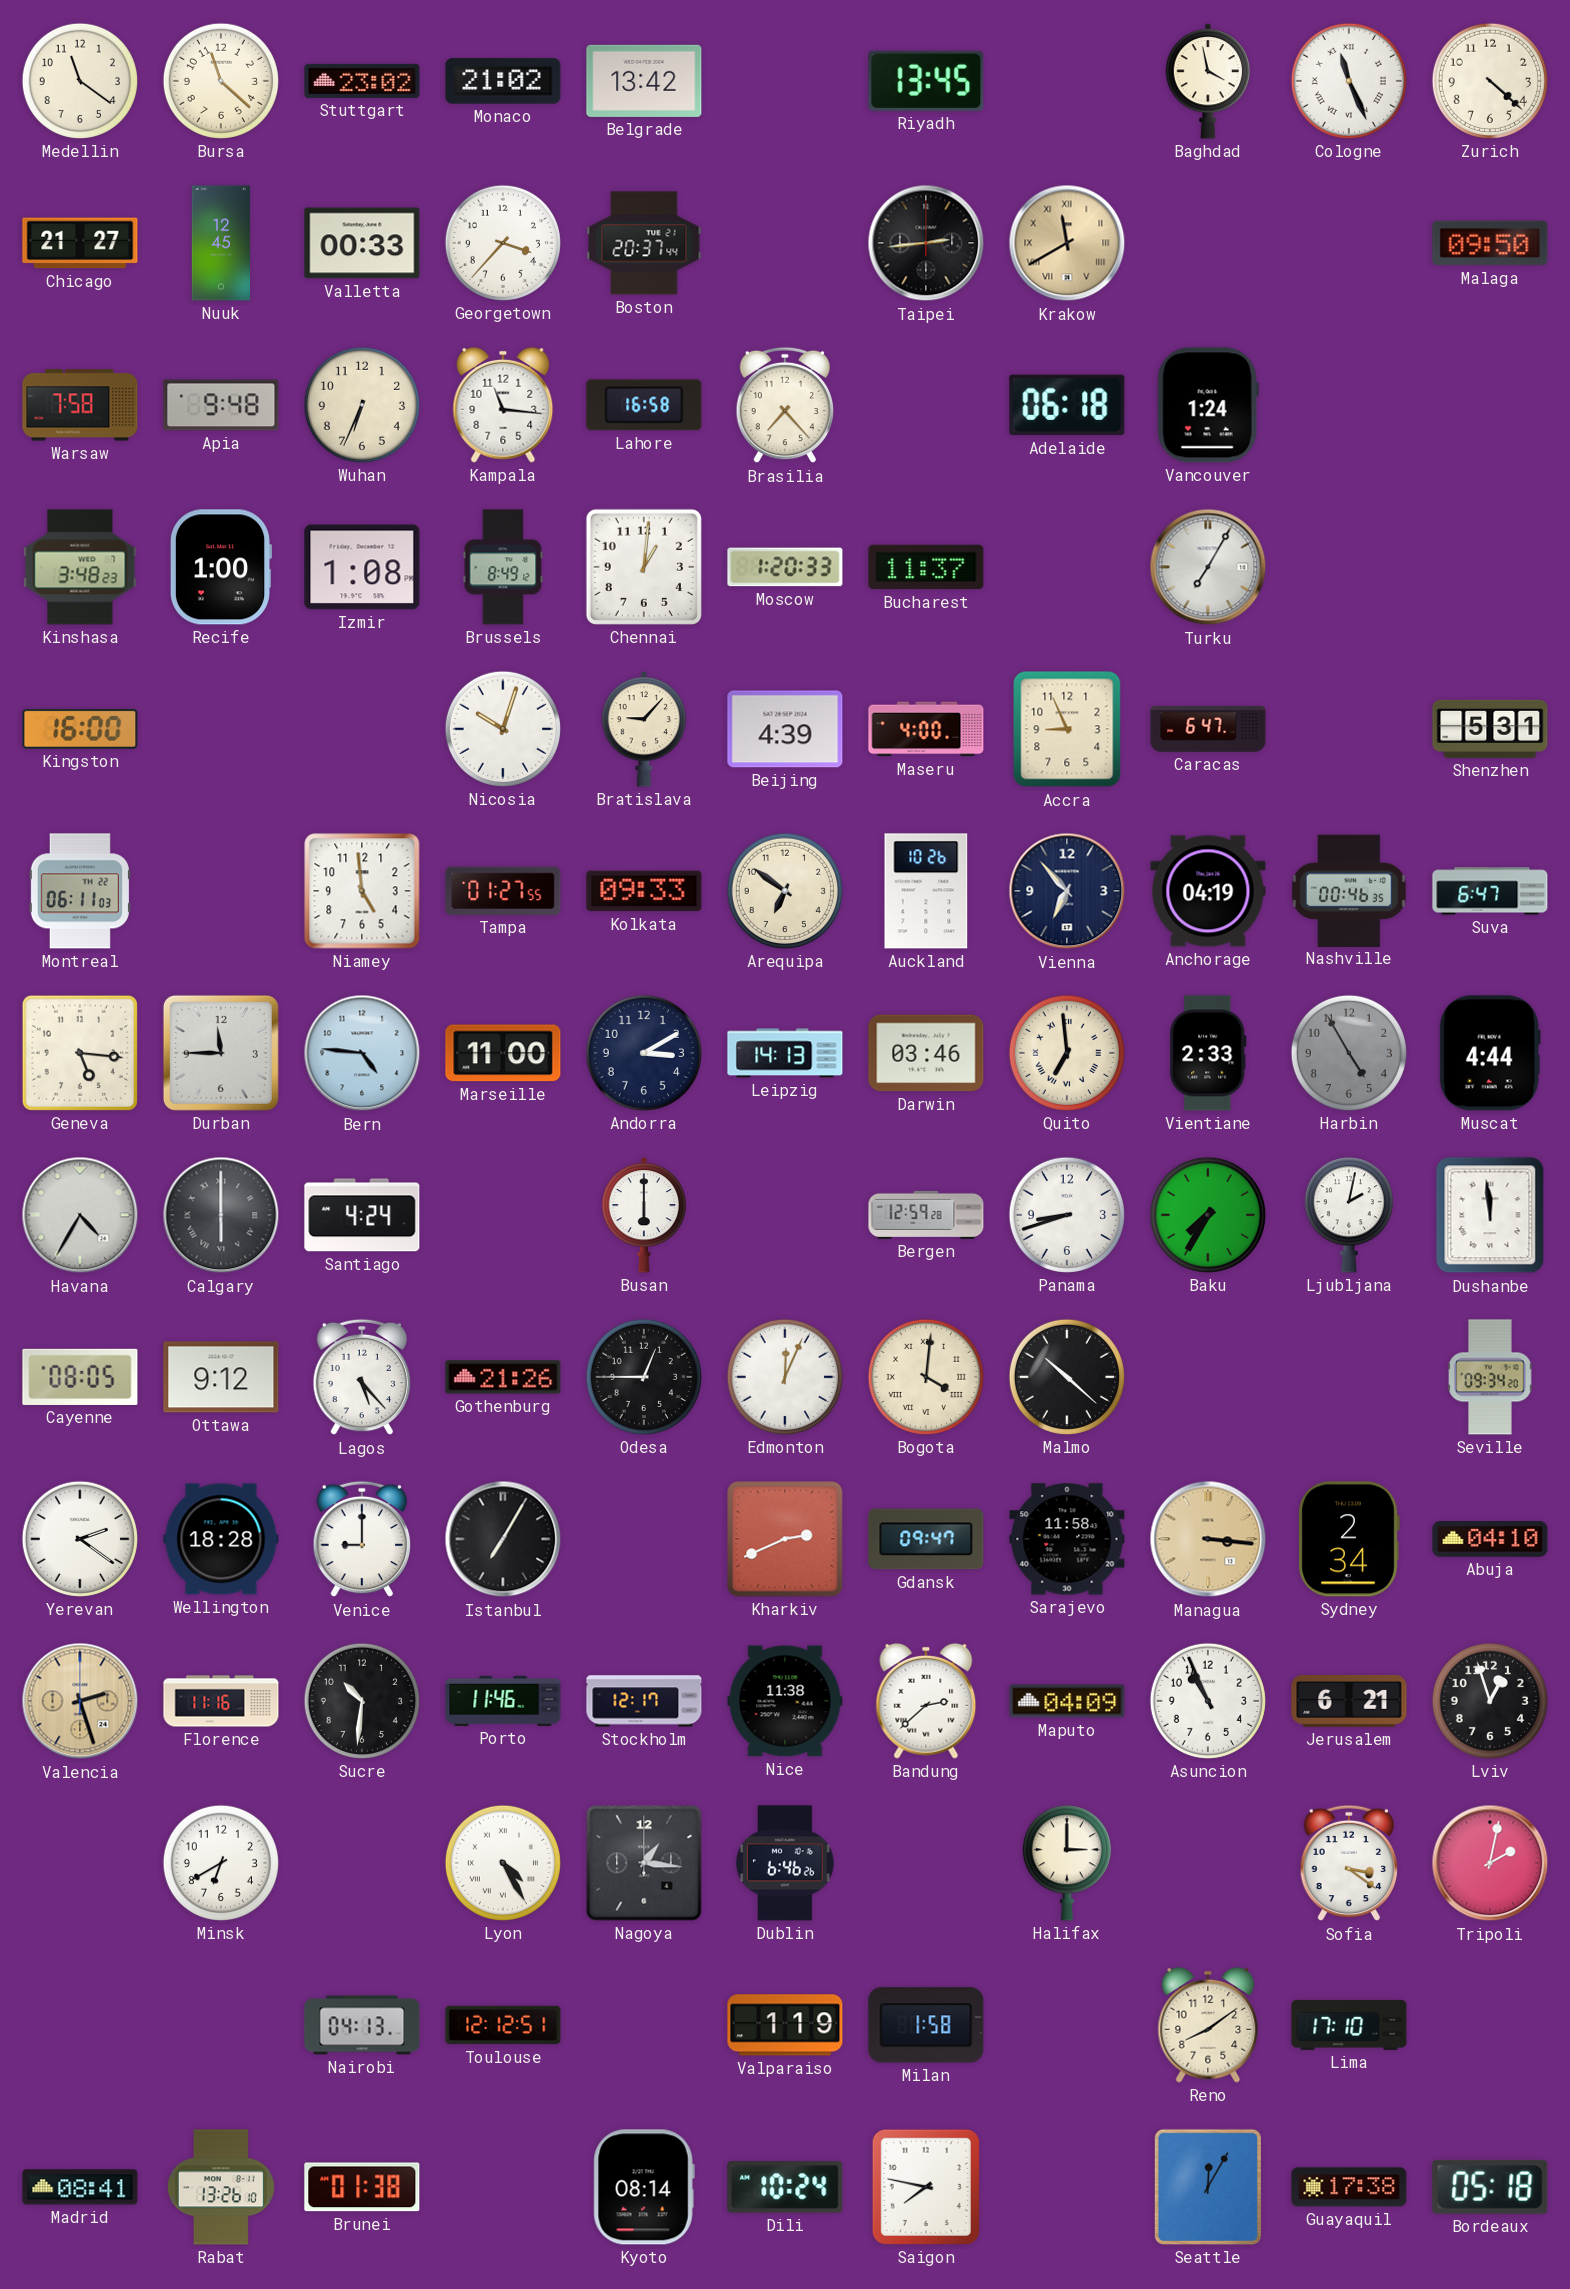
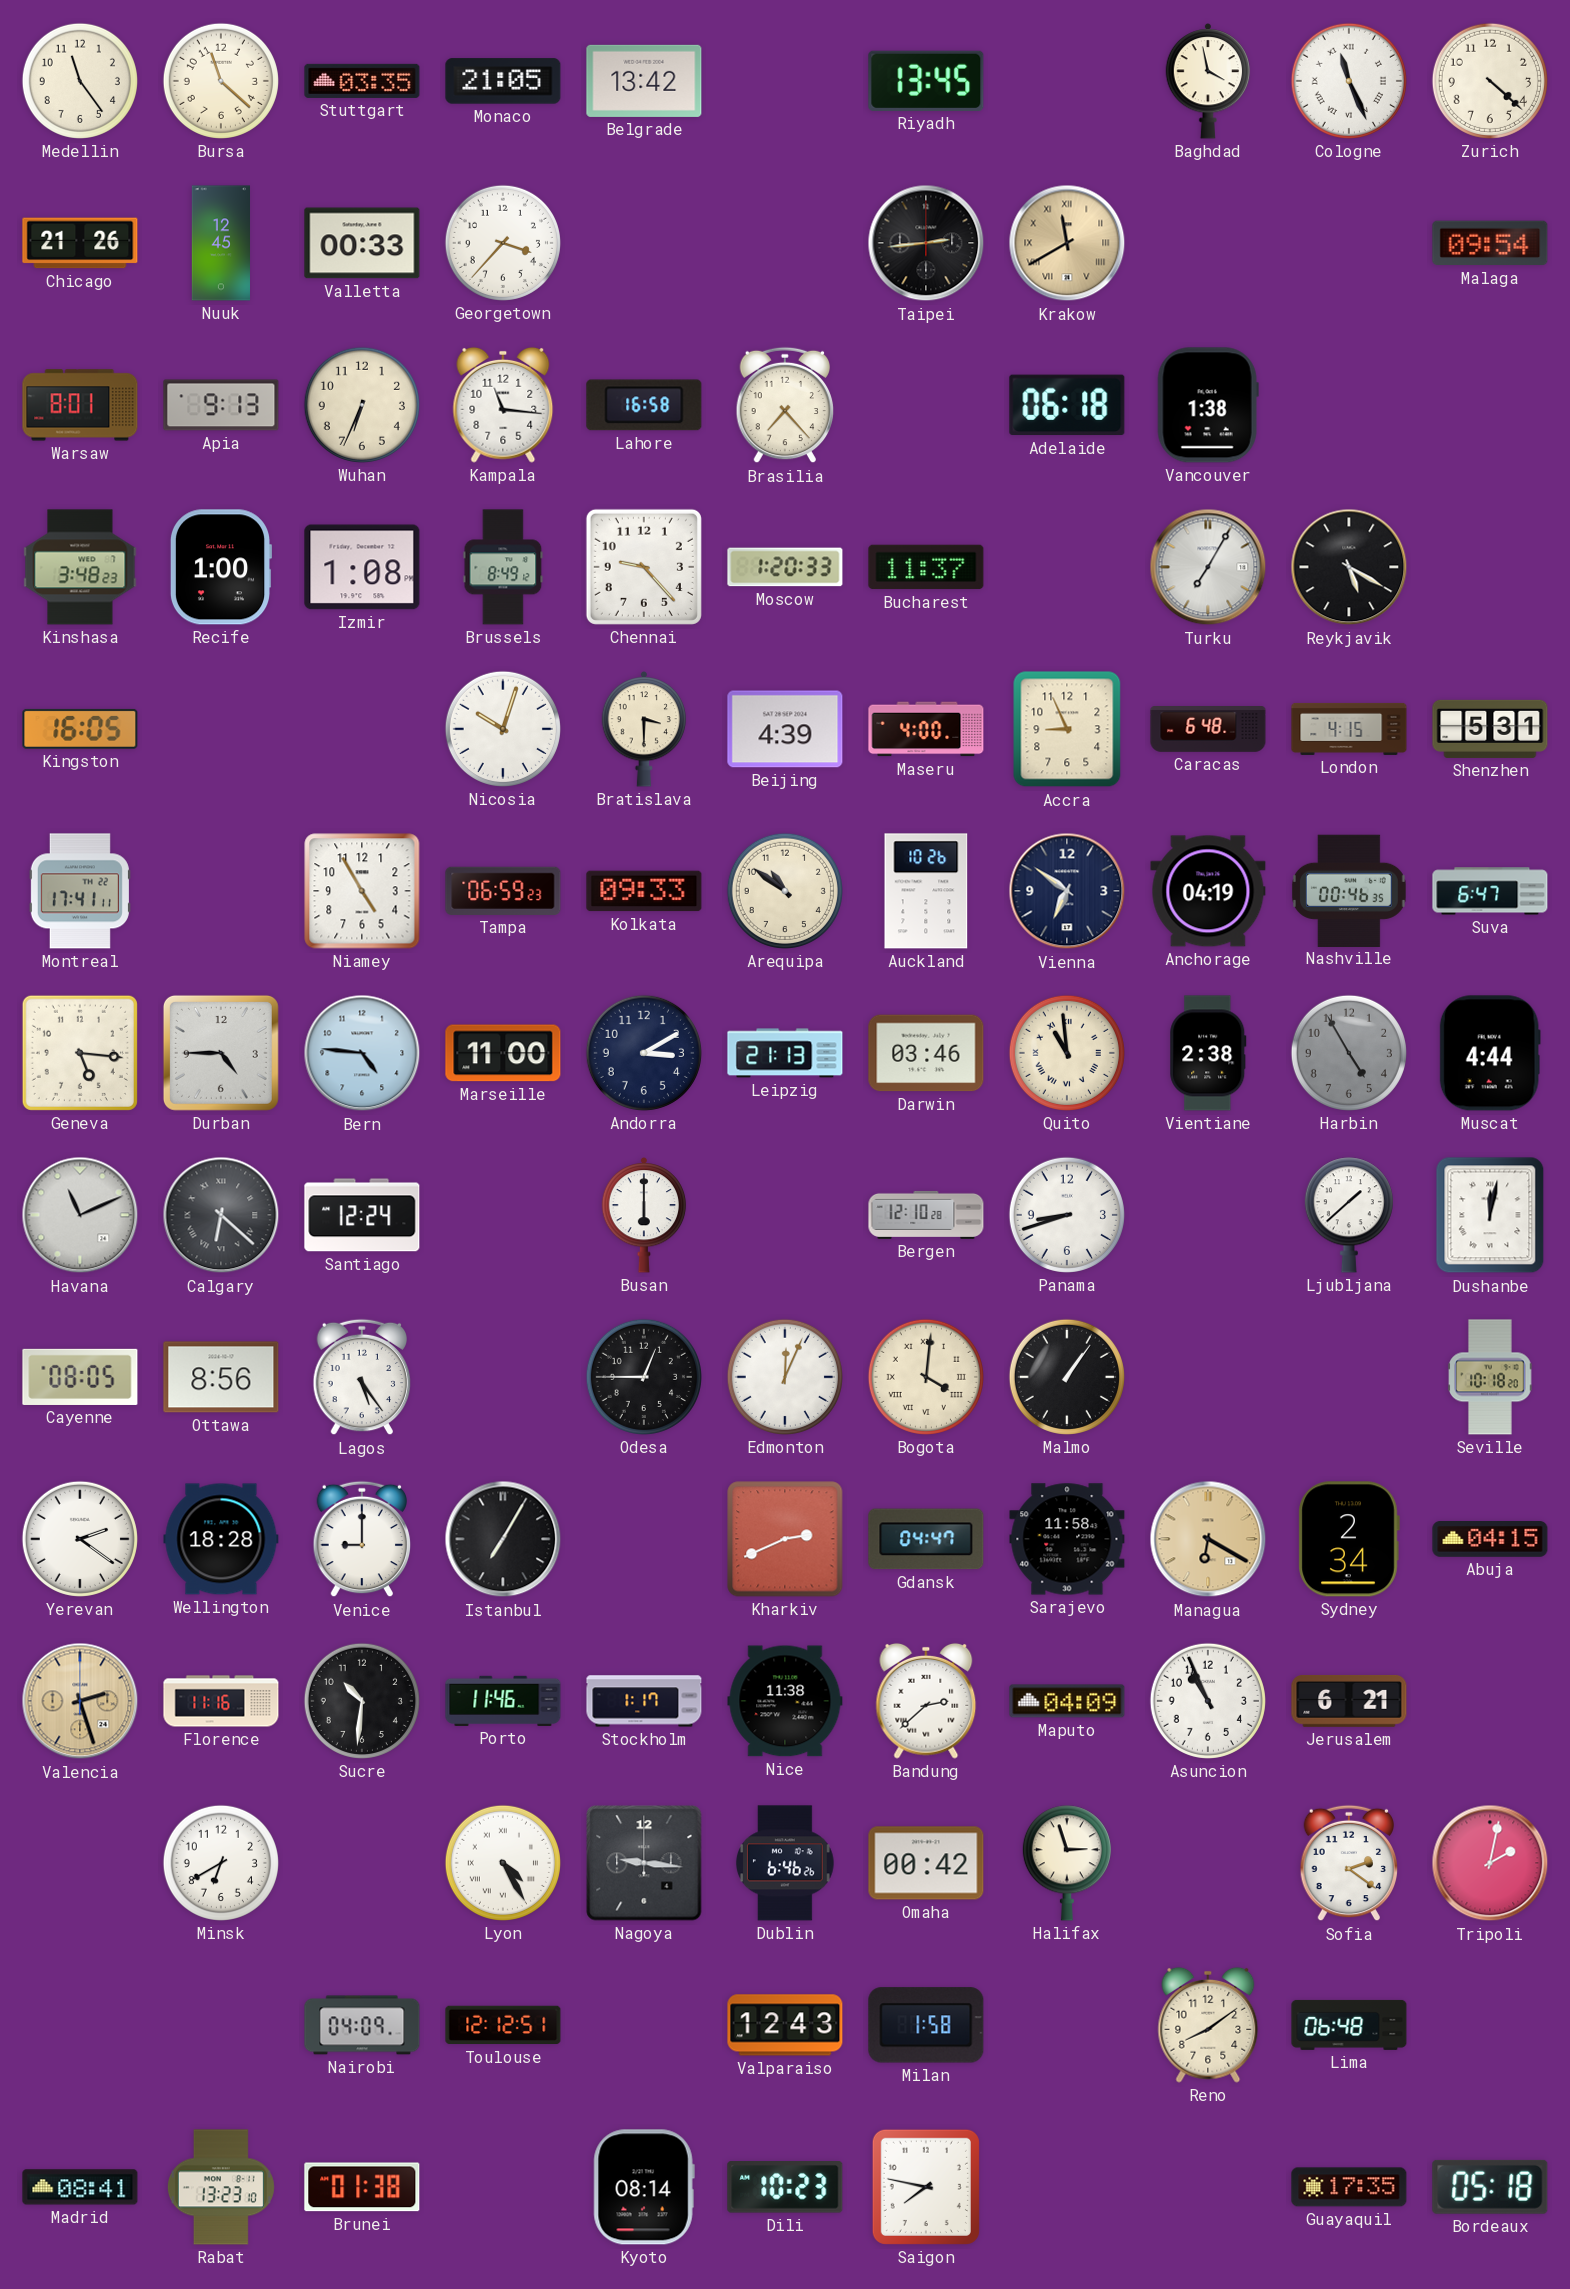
Medellin: 11:21 -> 11:24 (80, 81)
Stuttgart: 23:02 -> 03:35 (362, 81)
Monaco: 21:02 -> 21:05 (503, 81)
Chicago: 21:27 -> 21:26 (80, 243)
Boston: 20:37 -> none (644, 243)
Malaga: 09:50 -> 09:54 (1490, 243)
Warsaw: 7:58 -> 8:01 (80, 405)
Apia: 9:48 -> 9:13 (221, 405)
Vancouver: 1:24 -> 1:38 (1208, 405)
Chennai: 1:01 -> 9:23 (644, 567)
Reykjavik: none -> 5:20 (1349, 567)
Kingston: 16:00 -> 16:05 (80, 729)
Bratislava: 9:07 -> 3:30 (644, 730)
Caracas: 6:47 -> 6:48 (1208, 730)
London: none -> 4:15 (1349, 729)
Montreal: 06:11 -> 17:41 (80, 891)
Niamey: 4:59 -> 4:55 (362, 891)
Tampa: 01:27 -> 06:59 (503, 891)
Arequipa: 6:51 -> 10:51 (785, 891)
Vienna: 6:53 -> 6:51 (1067, 891)
Durban: 11:45 -> 4:45 (221, 1053)
Leipzig: 14:13 -> 21:13 (785, 1053)
Quito: 6:59 -> 10:59 (1067, 1053)
Vientiane: 2:33 -> 2:38 (1208, 1053)
Havana: 4:35 -> 11:11 (80, 1215)
Calgary: 6:00 -> 6:22 (221, 1215)
Santiago: 4:24 -> 12:24 (362, 1215)
Bergen: 12:59 -> 12:10 (926, 1215)
Baku: 7:35 -> none (1208, 1215)
Ljubljana: 2:02 -> 1:38 (1349, 1215)
Dushanbe: 11:59 -> 12:02 (1490, 1215)
Ottawa: 9:12 -> 8:56 (221, 1377)
Lagos: 5:23 -> 5:24 (362, 1377)
Gothenburg: 21:26 -> none (503, 1377)
Malmo: 10:22 -> 1:06 (1067, 1377)
Seville: 09:34 -> 10:18 (1490, 1377)
Gdansk: 09:47 -> 04:47 (926, 1539)
Managua: 3:16 -> 6:20 (1208, 1539)
Abuja: 04:10 -> 04:15 (1490, 1540)
Stockholm: 12:17 -> 1:17 (644, 1701)
Lviv: 12:57 -> none (1490, 1701)
Nagoya: 1:16 -> 9:16 (644, 1863)
Omaha: none -> 00:42 (926, 1863)
Halifax: 3:00 -> 2:57 (1067, 1863)
Sofia: 3:21 -> 2:21 (1349, 1863)
Nairobi: 04:13 -> 04:09 (362, 2025)
Valparaiso: 1:19 -> 12:43 (785, 2025)
Lima: 17:10 -> 06:48 (1349, 2025)
Rabat: 13:26 -> 13:23 (221, 2187)
Dili: 10:24 -> 10:23 (785, 2188)
Seattle: 12:05 -> none (1208, 2187)
Guayaquil: 17:38 -> 17:35 (1349, 2187)
